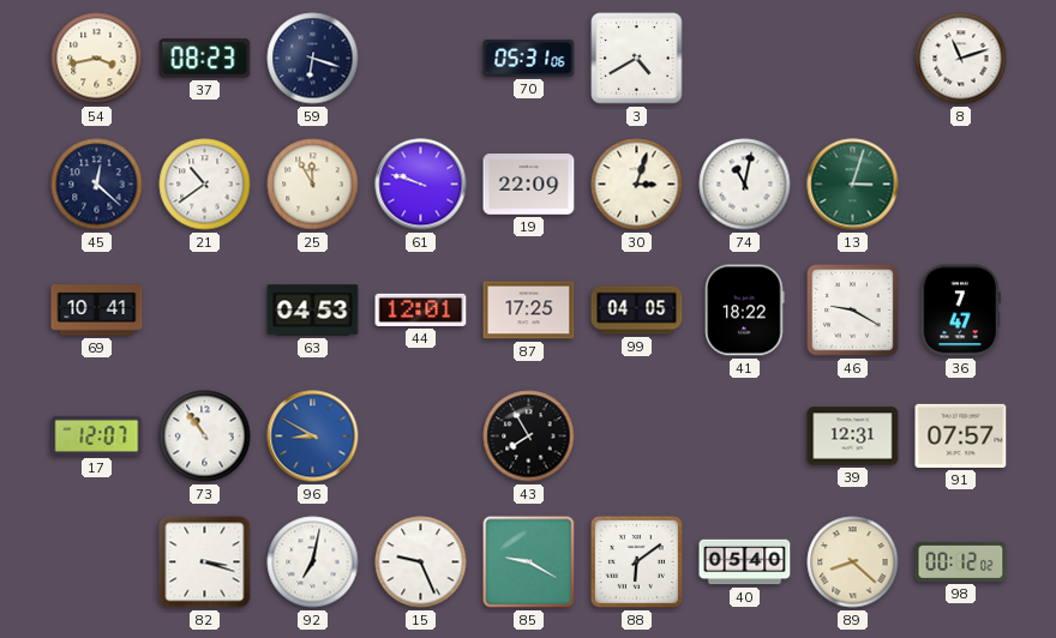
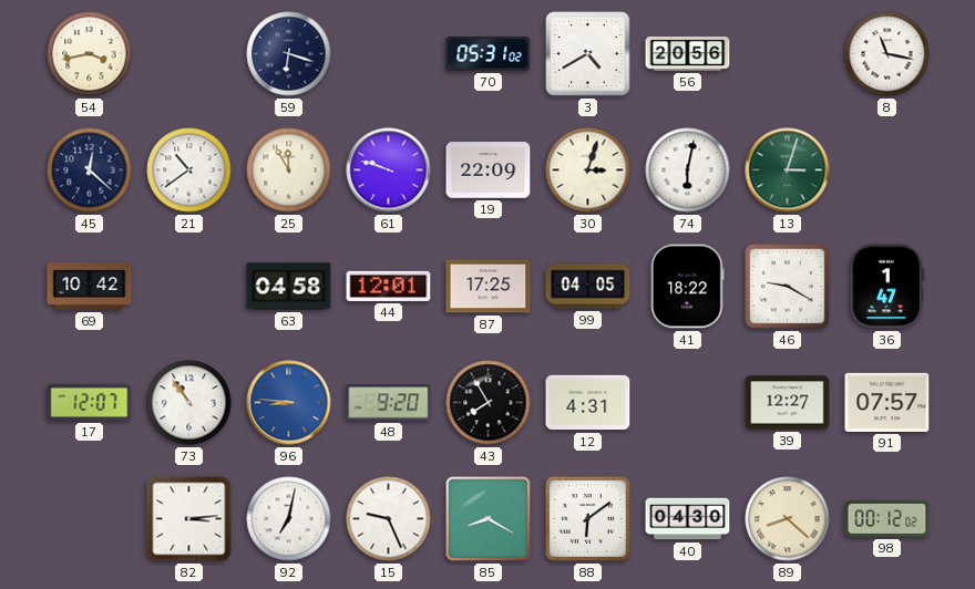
37: 08:23 -> none (205, 59)
70: 05:31:06 -> 05:31:02 (489, 53)
56: none -> 20:56 (688, 54)
8: 11:12 -> 11:17 (887, 54)
74: 11:02 -> 6:02 (688, 170)
69: 10:41 -> 10:42 (90, 287)
63: 04:53 -> 04:58 (289, 287)
36: 7:47 -> 1:47 (886, 287)
96: 8:50 -> 8:46 (289, 403)
48: none -> 9:20 (389, 403)
12: none -> 4:31 (588, 403)
39: 12:31 -> 12:27 (788, 403)
82: 3:18 -> 3:14 (189, 519)
85: 9:20 -> 8:20 (489, 519)
40: 05:40 -> 04:30 (688, 519)
